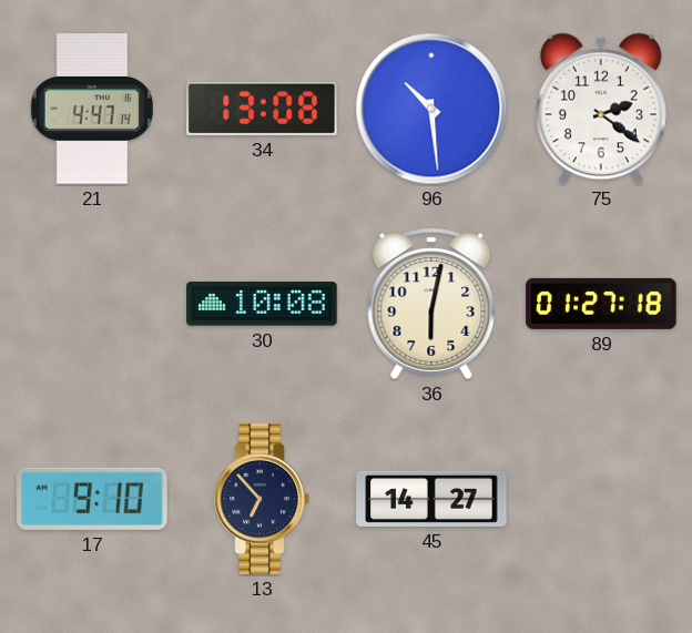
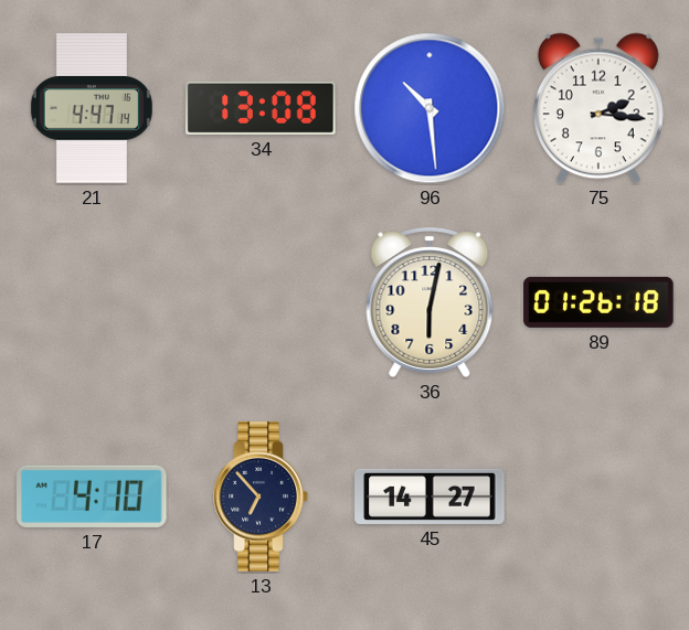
75: 2:21 -> 2:16 (598, 108)
30: 10:08 -> none (262, 304)
89: 01:27 -> 01:26 (598, 302)
17: 9:10 -> 4:10 (93, 496)
